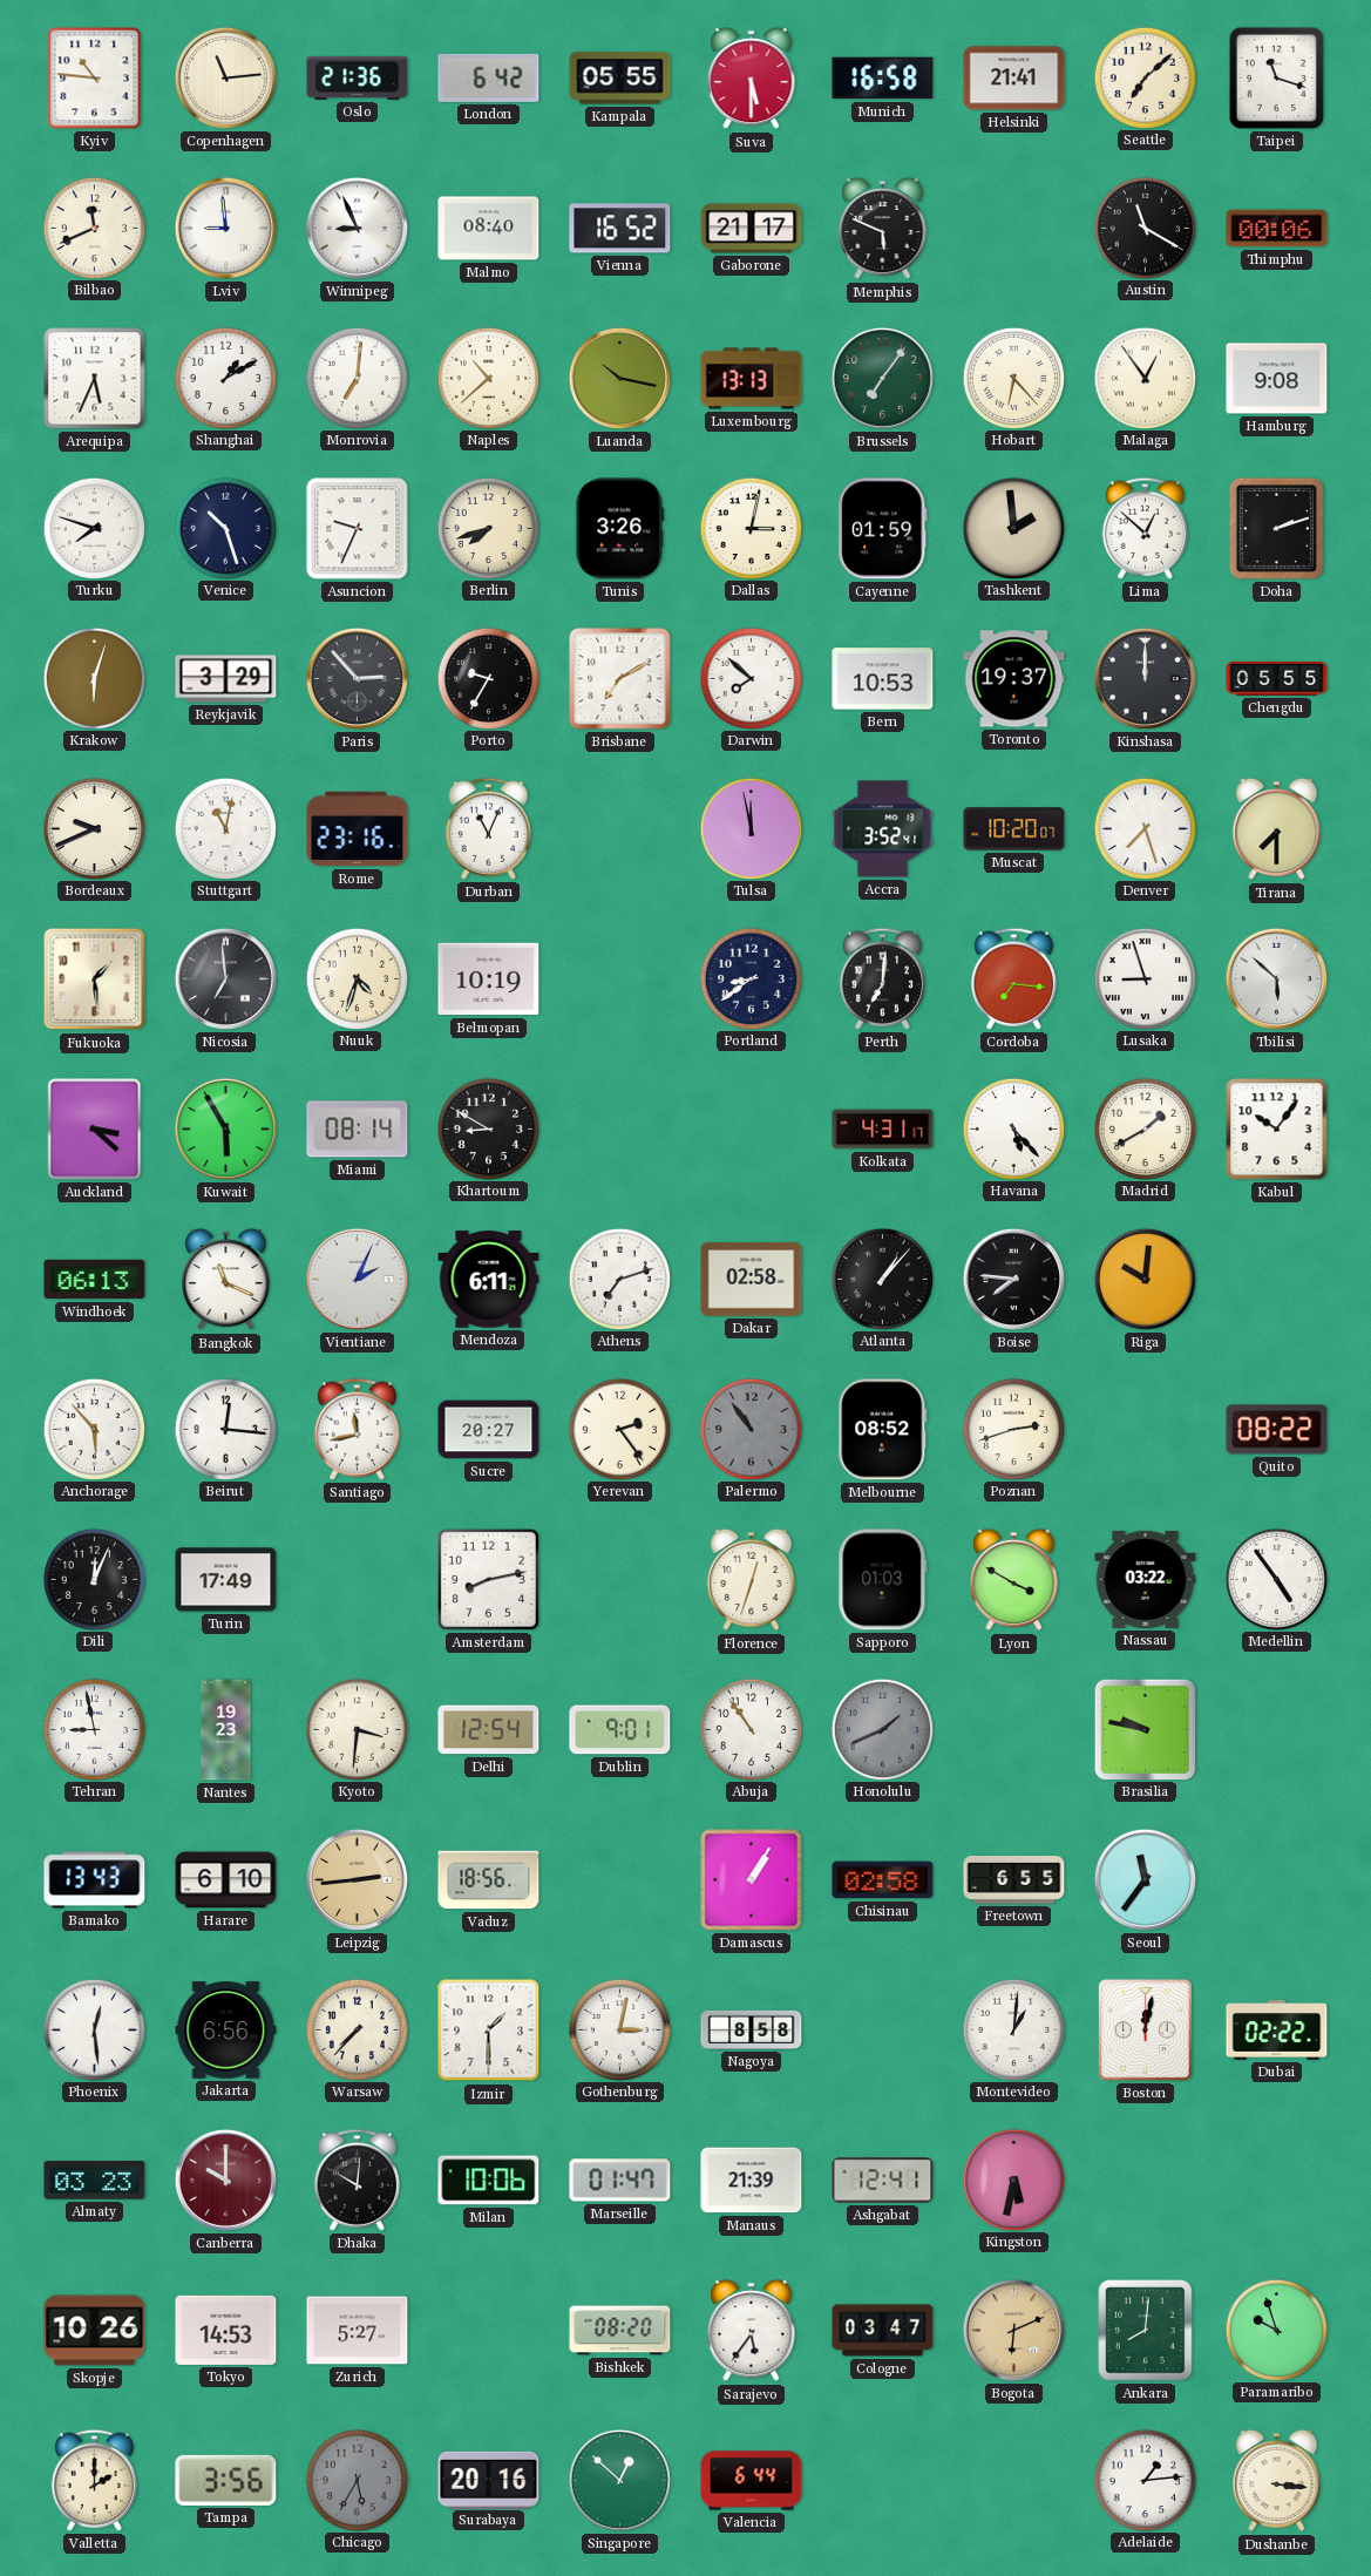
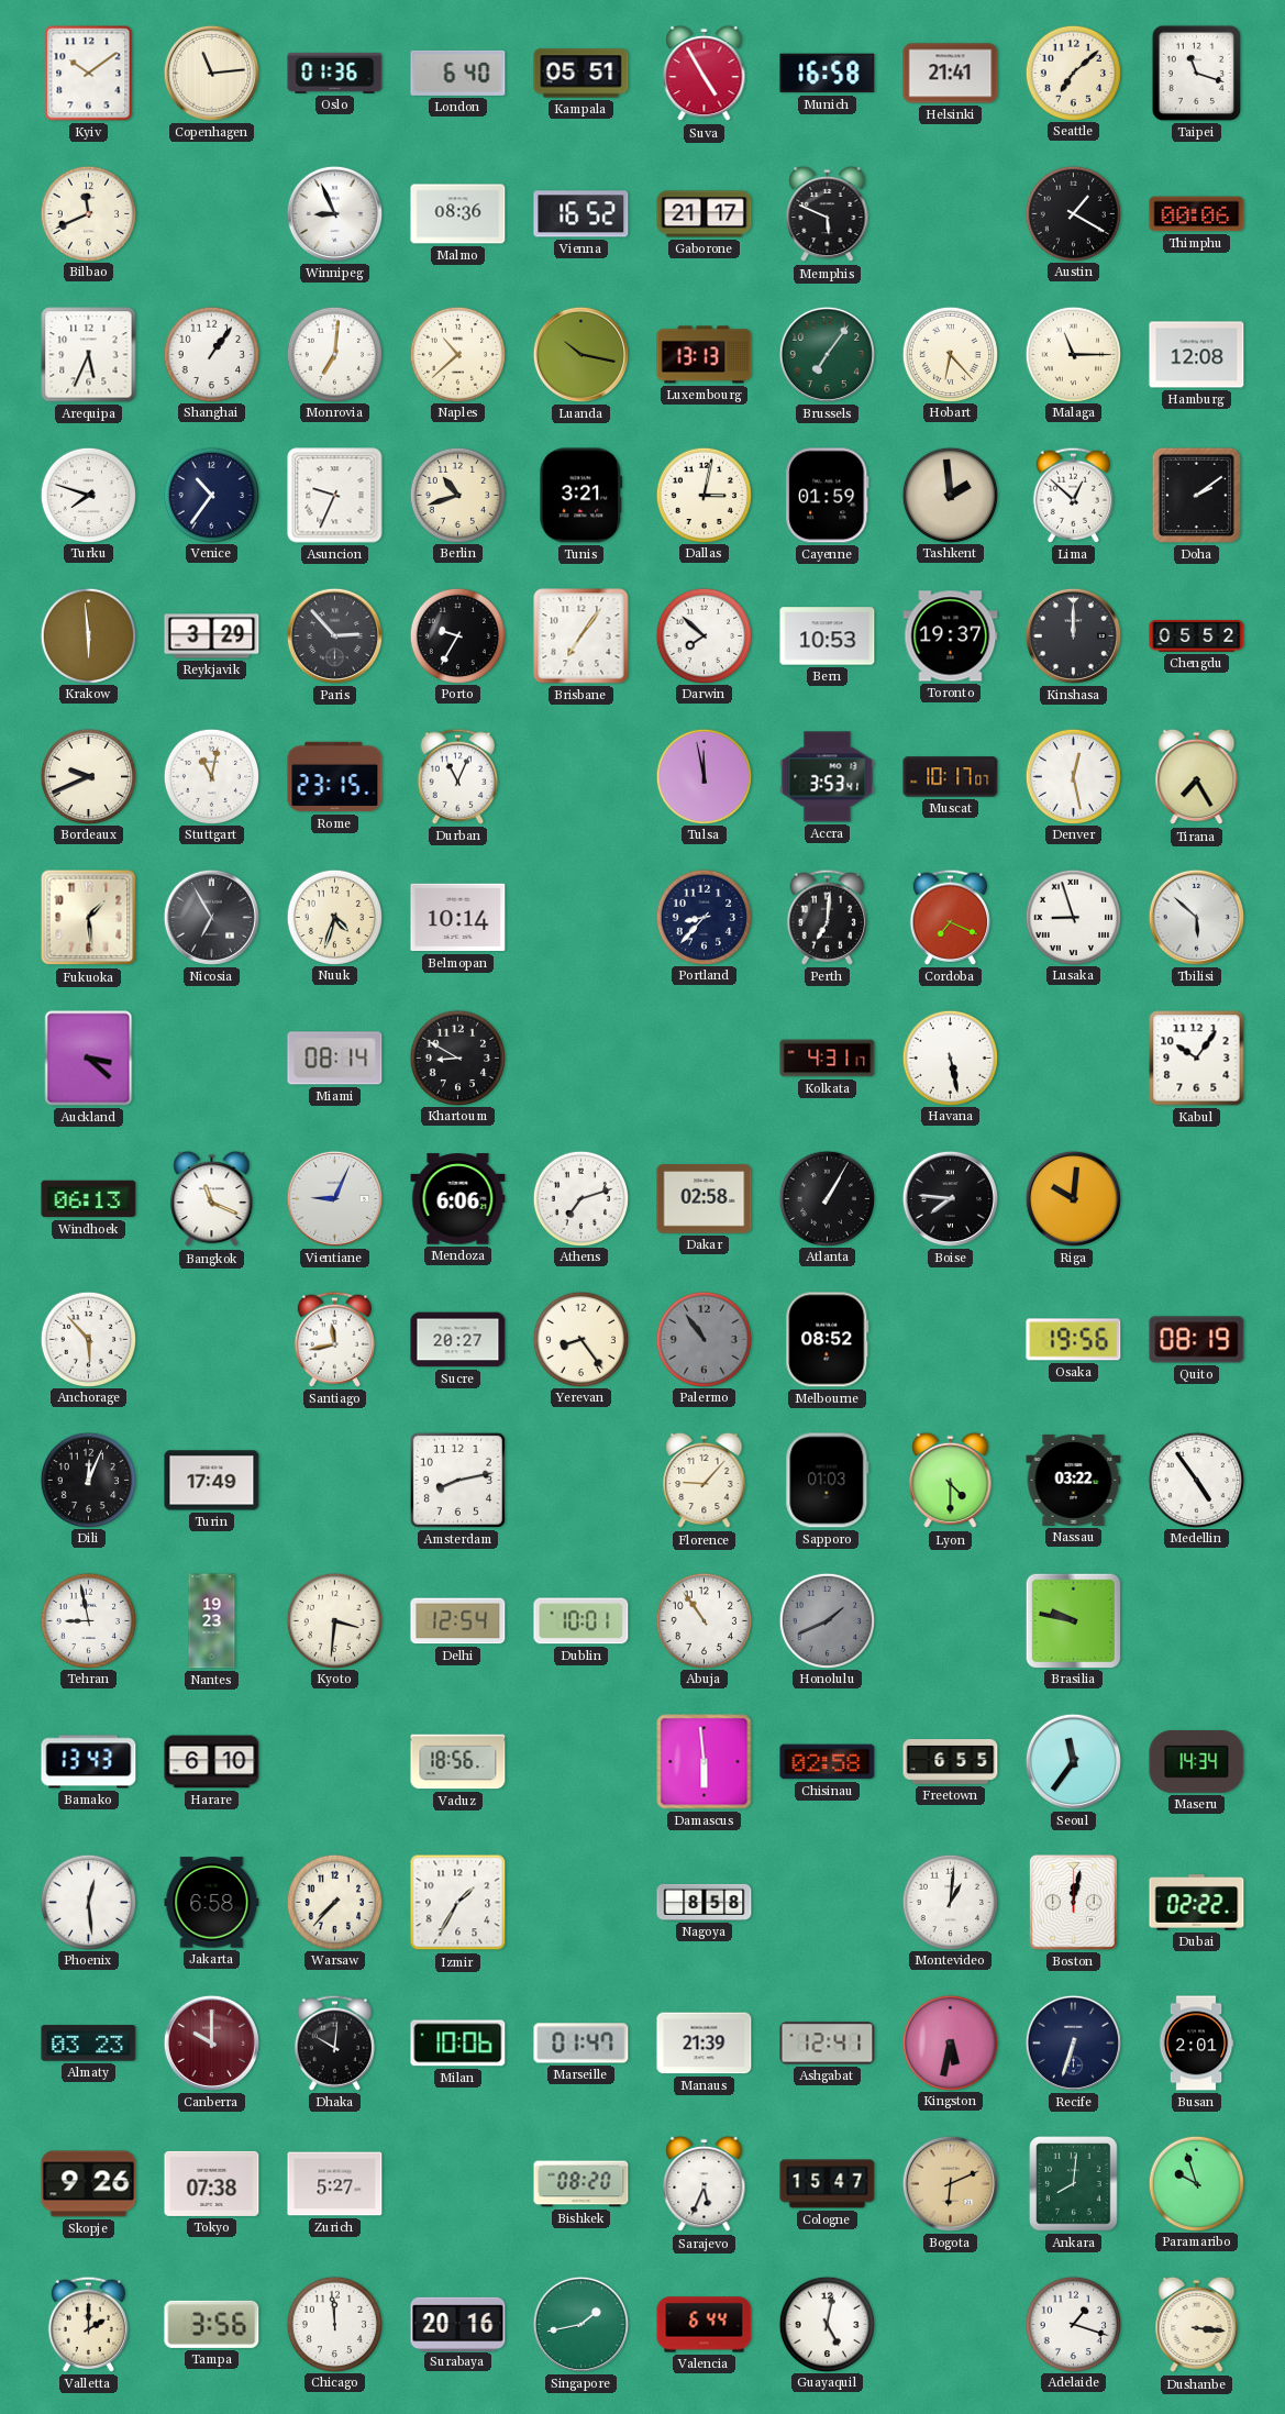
Kyiv: 10:46 -> 10:09 (89, 74)
Oslo: 21:36 -> 01:36 (335, 73)
London: 6:42 -> 6:40 (458, 73)
Kampala: 05:55 -> 05:51 (581, 74)
Suva: 5:30 -> 4:55 (705, 74)
Lviv: 8:59 -> none (225, 228)
Malmo: 08:40 -> 08:36 (458, 214)
Austin: 11:20 -> 1:20 (1073, 213)
Shanghai: 1:10 -> 1:06 (211, 354)
Malaga: 12:54 -> 11:15 (1073, 354)
Hamburg: 9:08 -> 12:08 (1197, 355)
Venice: 10:27 -> 10:36 (211, 495)
Berlin: 7:42 -> 10:42 (457, 495)
Tunis: 3:26 -> 3:21 (581, 496)
Doha: 2:12 -> 2:09 (1196, 495)
Krakow: 6:03 -> 5:59 (88, 635)
Brisbane: 7:10 -> 7:06 (581, 636)
Chengdu: 05:55 -> 05:52 (1197, 635)
Rome: 23:16 -> 23:15 (335, 777)
Accra: 3:52 -> 3:53 (828, 777)
Muscat: 10:20 -> 10:17 (951, 777)
Denver: 7:27 -> 12:28 (1073, 776)
Tirana: 7:30 -> 7:25 (1197, 777)
Nicosia: 6:59 -> 6:55 (211, 917)
Belmopan: 10:19 -> 10:14 (458, 918)
Portland: 8:39 -> 8:37 (704, 917)
Cordoba: 7:16 -> 7:19 (951, 917)
Kuwait: 5:55 -> none (225, 1128)
Havana: 5:23 -> 5:28 (950, 1057)
Madrid: 1:40 -> none (1145, 1128)
Vientiane: 2:04 -> 9:04 (334, 1198)
Mendoza: 6:11 -> 6:06 (458, 1199)
Atlanta: 1:07 -> 1:05 (827, 1198)
Beirut: 12:16 -> none (225, 1429)
Yerevan: 2:24 -> 8:24 (580, 1339)
Poznan: 2:42 -> none (1013, 1429)
Osaka: none -> 19:56 (1074, 1340)
Quito: 08:22 -> 08:19 (1197, 1340)
Florence: 12:33 -> 9:07 (705, 1481)
Lyon: 3:50 -> 4:30 (951, 1481)
Dublin: 9:01 -> 10:01 (581, 1621)
Leipzig: 2:44 -> none (357, 1879)
Damascus: 1:05 -> 5:59 (705, 1762)
Maseru: none -> 14:34 (1197, 1761)
Jakarta: 6:56 -> 6:58 (212, 1903)
Izmir: 1:30 -> 1:35 (458, 1903)
Gothenburg: 3:02 -> none (619, 2029)
Recife: none -> 6:33 (1073, 2042)
Busan: none -> 2:01 (1196, 2044)
Skopje: 10:26 -> 9:26 (89, 2184)
Tokyo: 14:53 -> 07:38 (212, 2183)
Sarajevo: 5:36 -> 5:34 (705, 2184)
Cologne: 03:47 -> 15:47 (828, 2184)
Chicago: 5:35 -> 11:59 (334, 2324)
Chicago dial: grey -> white (334, 2324)
Singapore: 12:52 -> 1:43 (580, 2324)
Guayaquil: none -> 5:02 (827, 2324)
Adelaide: 1:14 -> 1:18 (1073, 2324)
